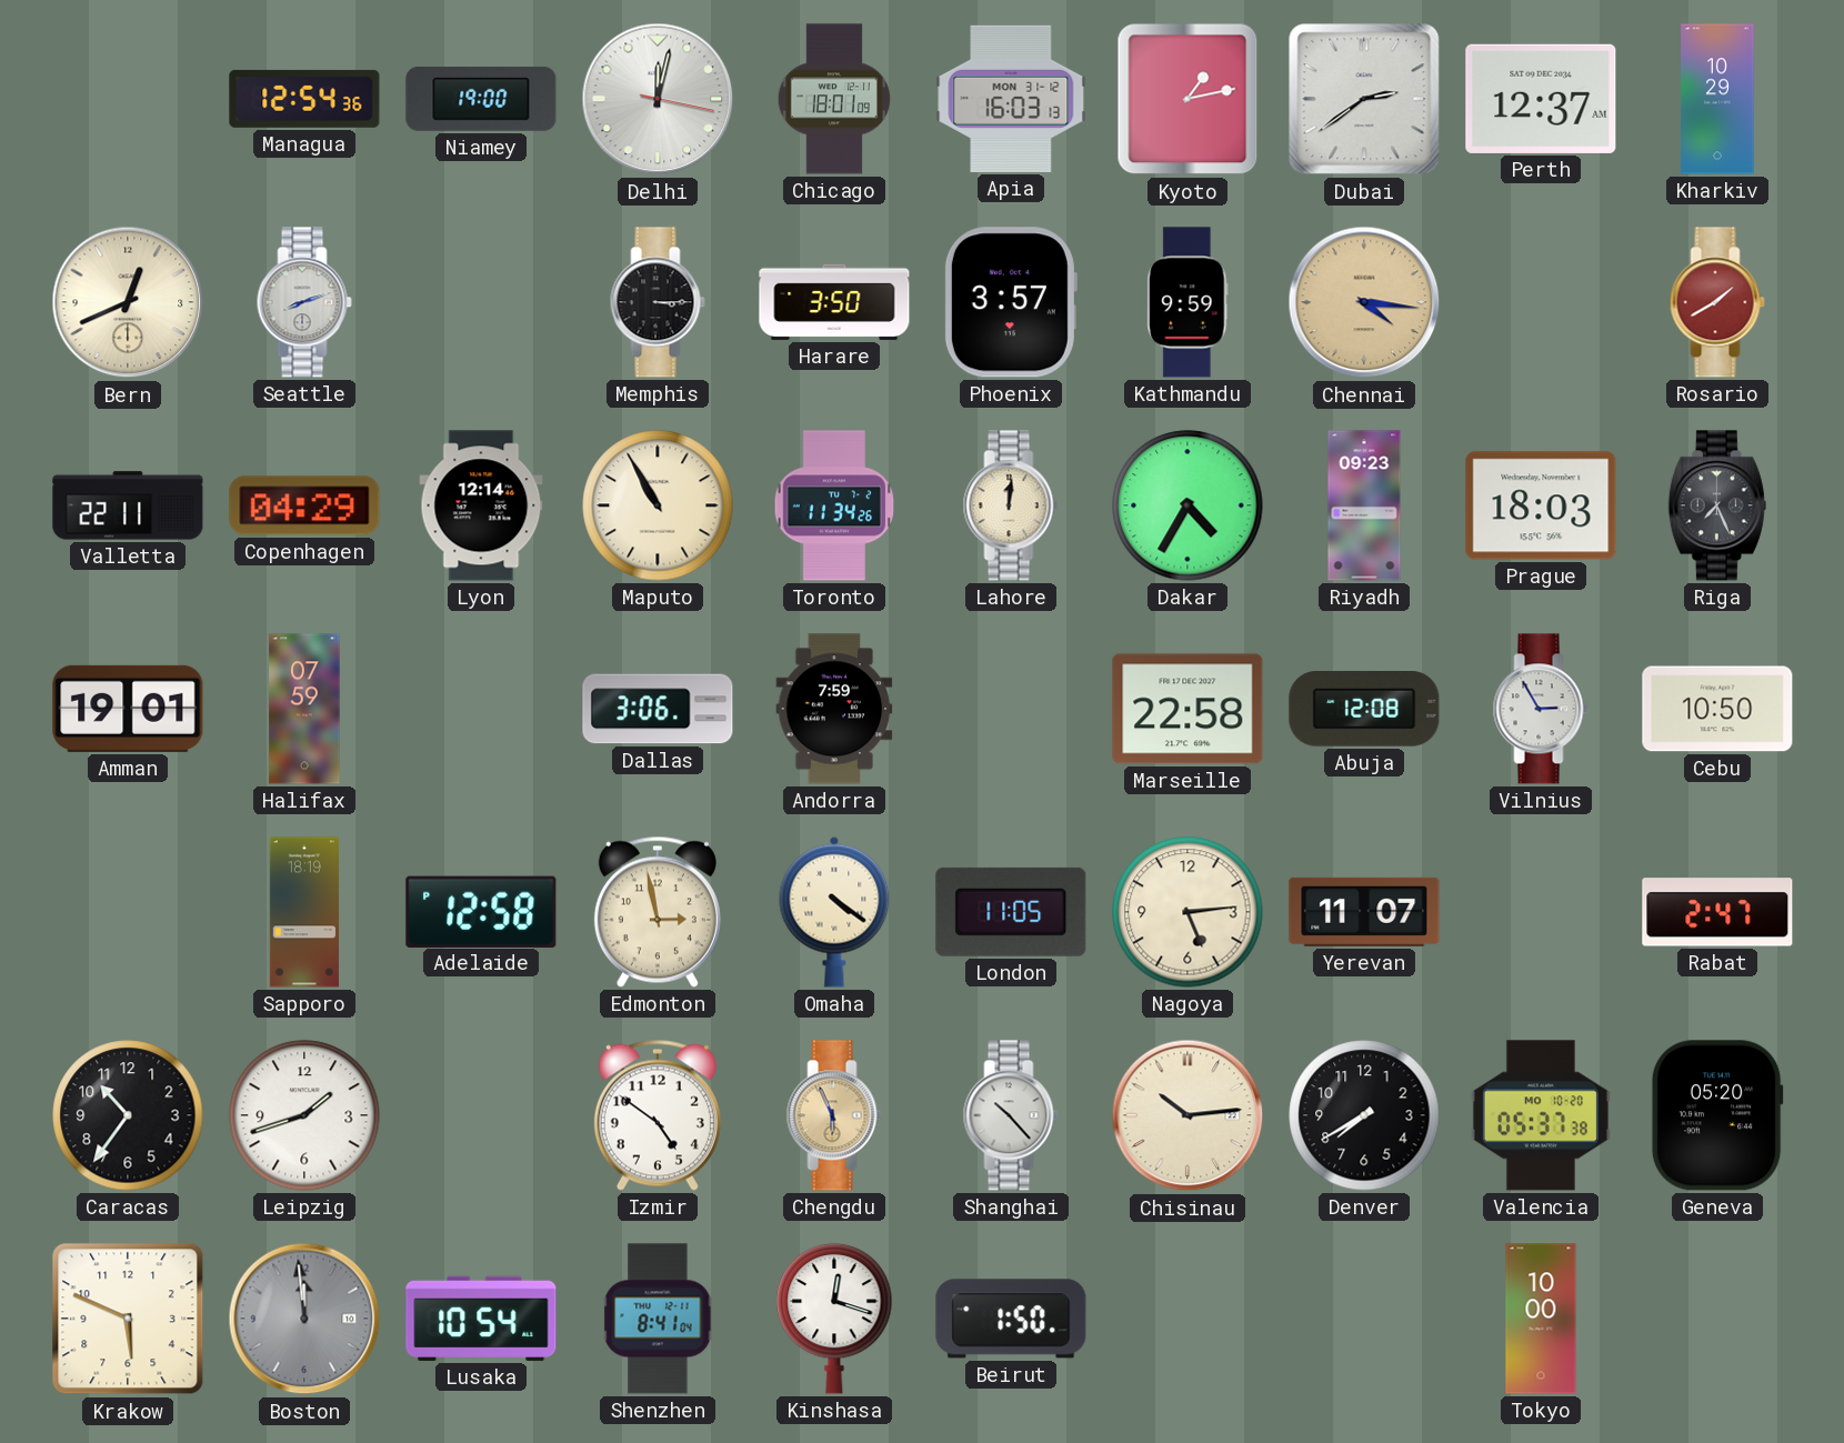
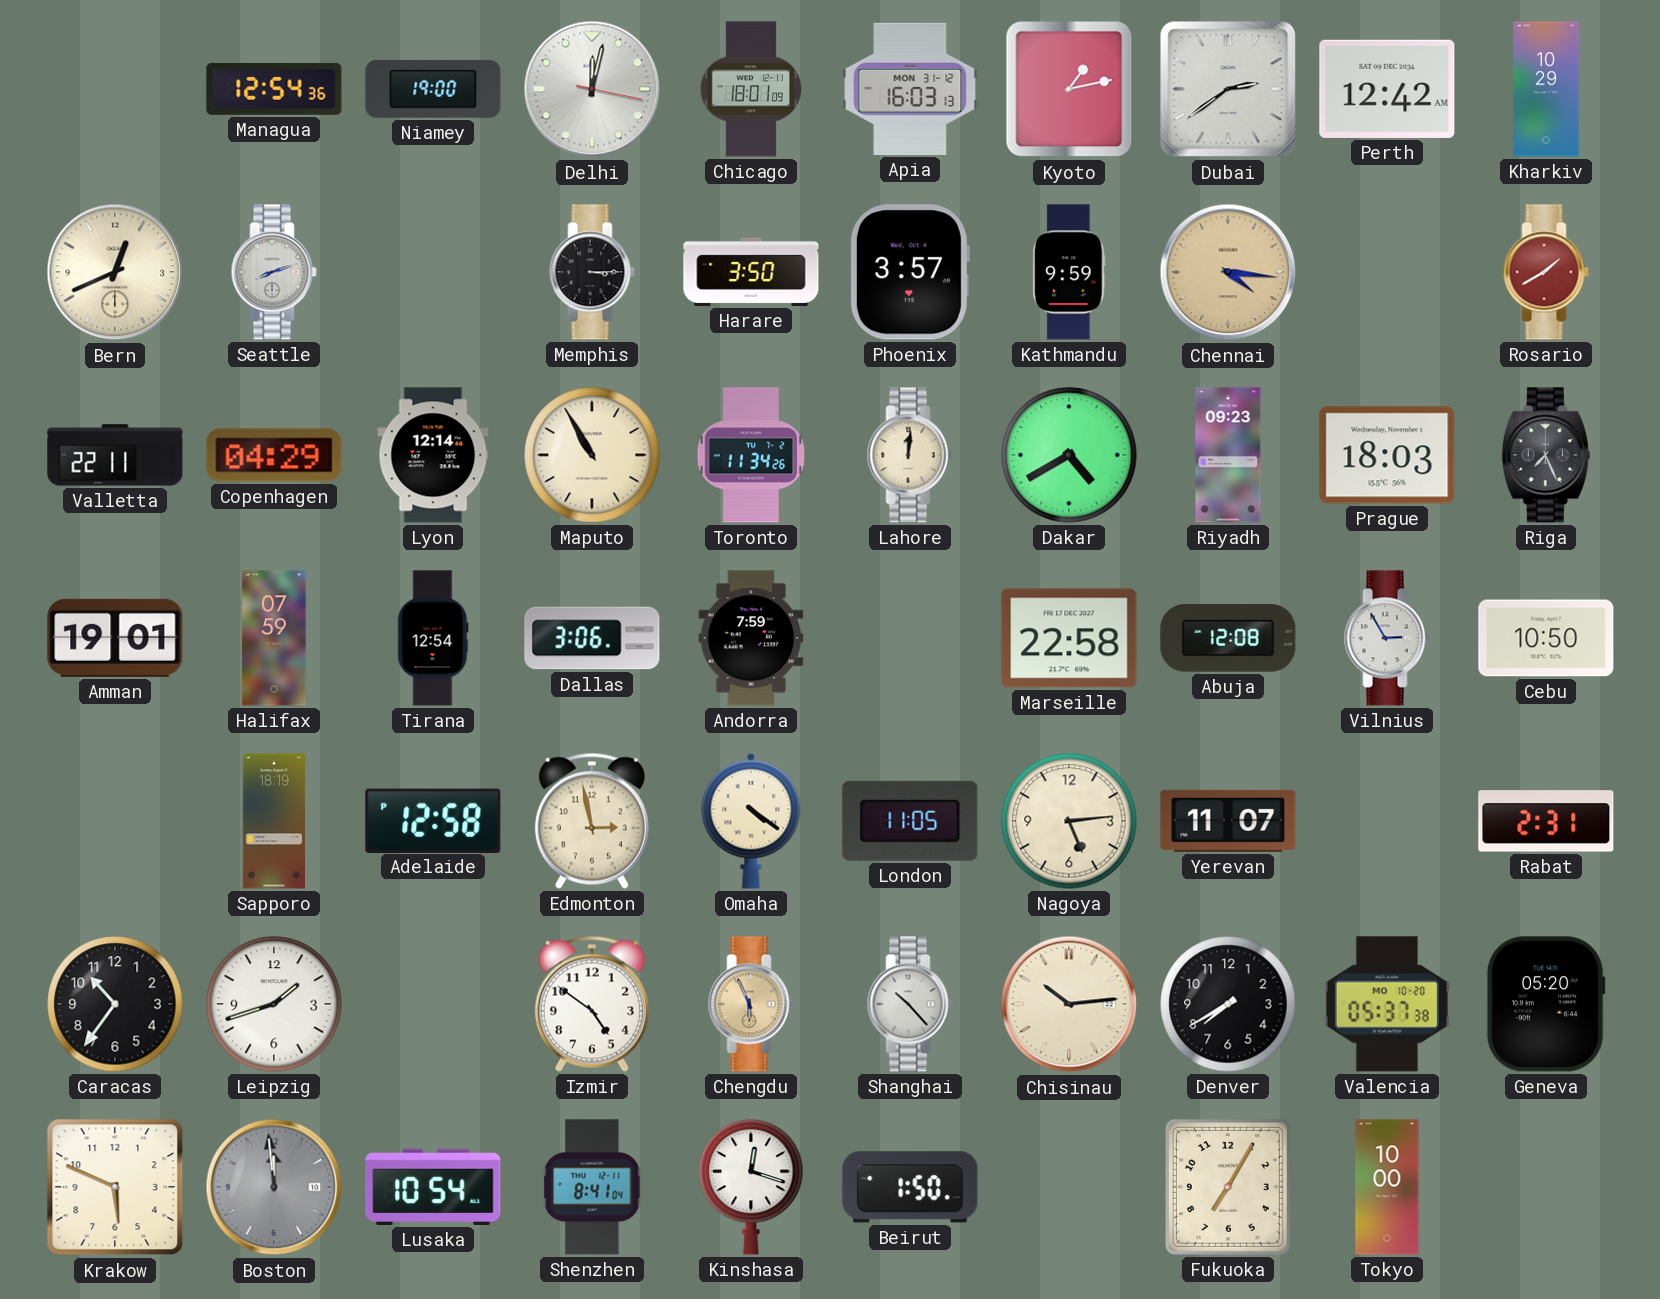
Perth: 12:37 -> 12:42 (1387, 89)
Dakar: 4:35 -> 4:40 (1069, 455)
Tirana: none -> 12:54 (433, 638)
Rabat: 2:47 -> 2:31 (1546, 821)
Fukuoka: none -> 7:05 (1228, 1187)
